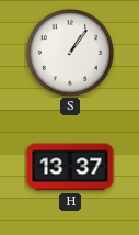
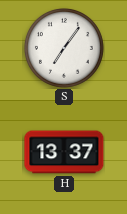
S: 1:06 -> 7:06 (64, 48)
